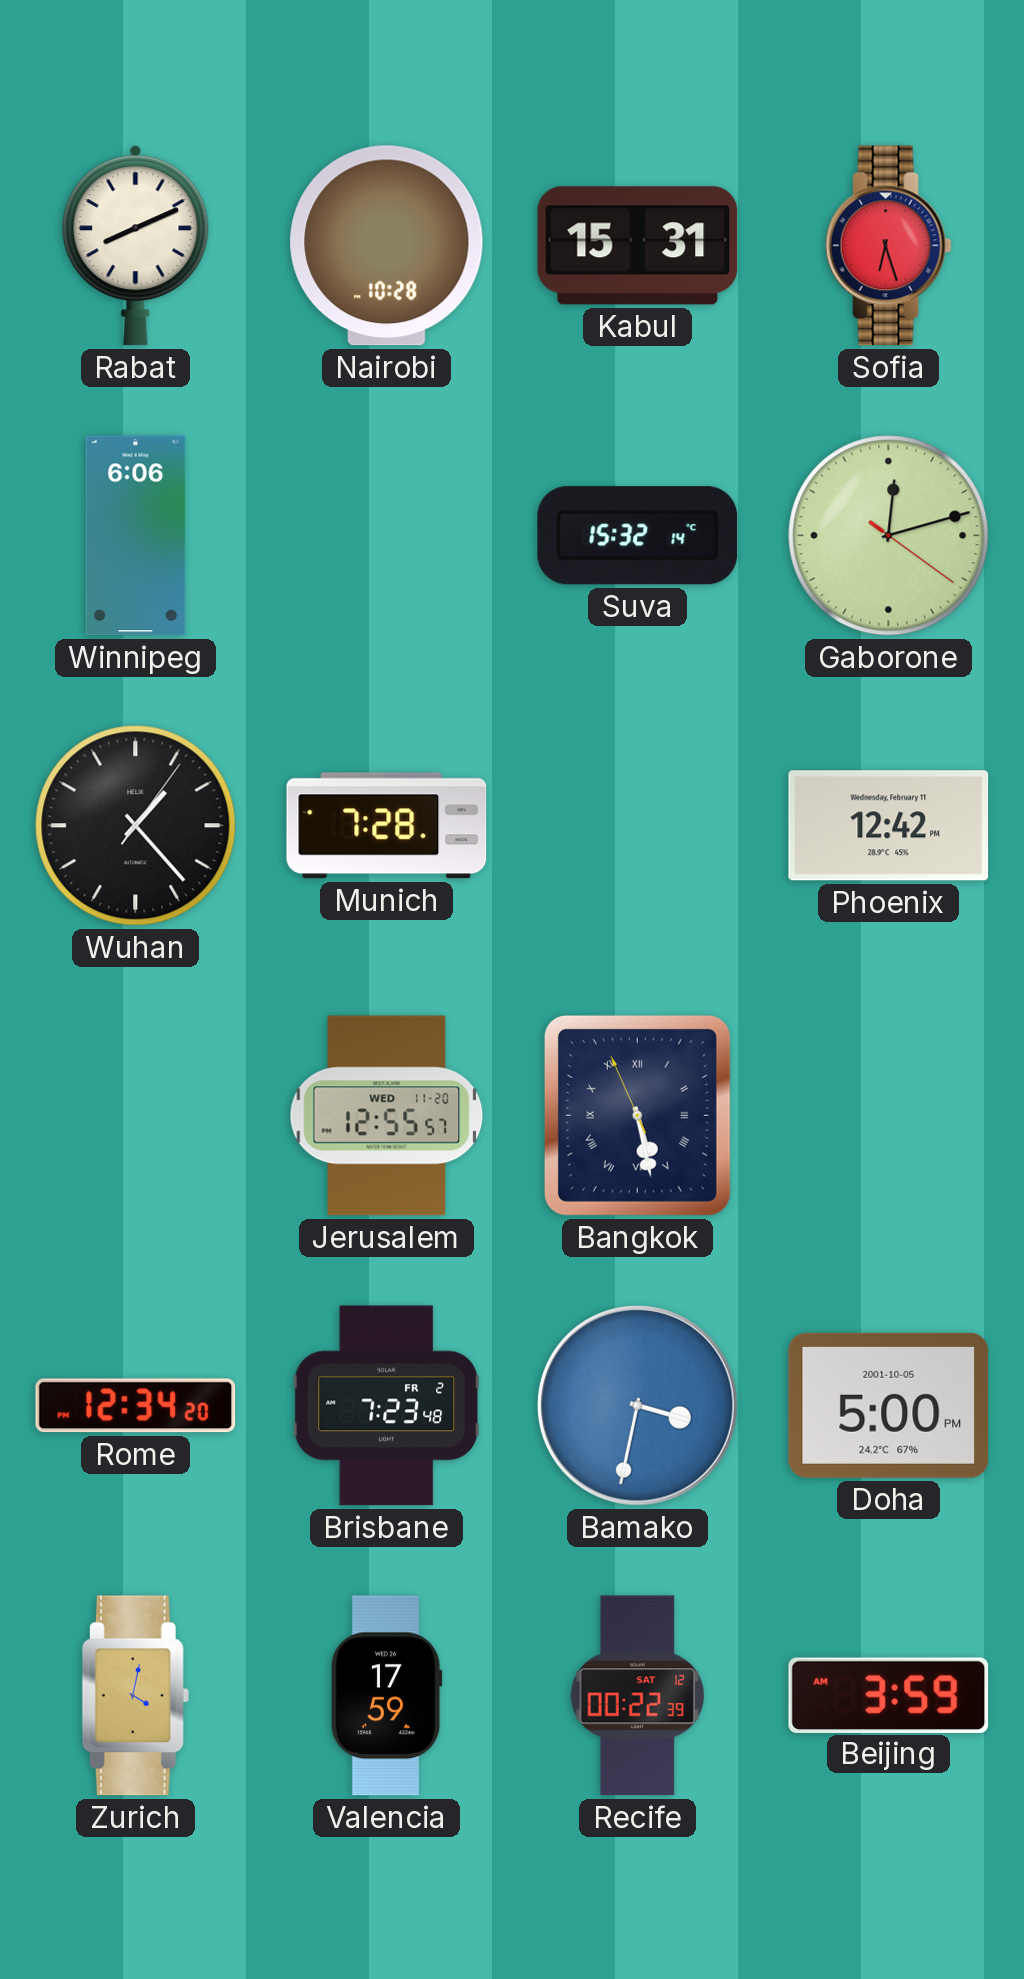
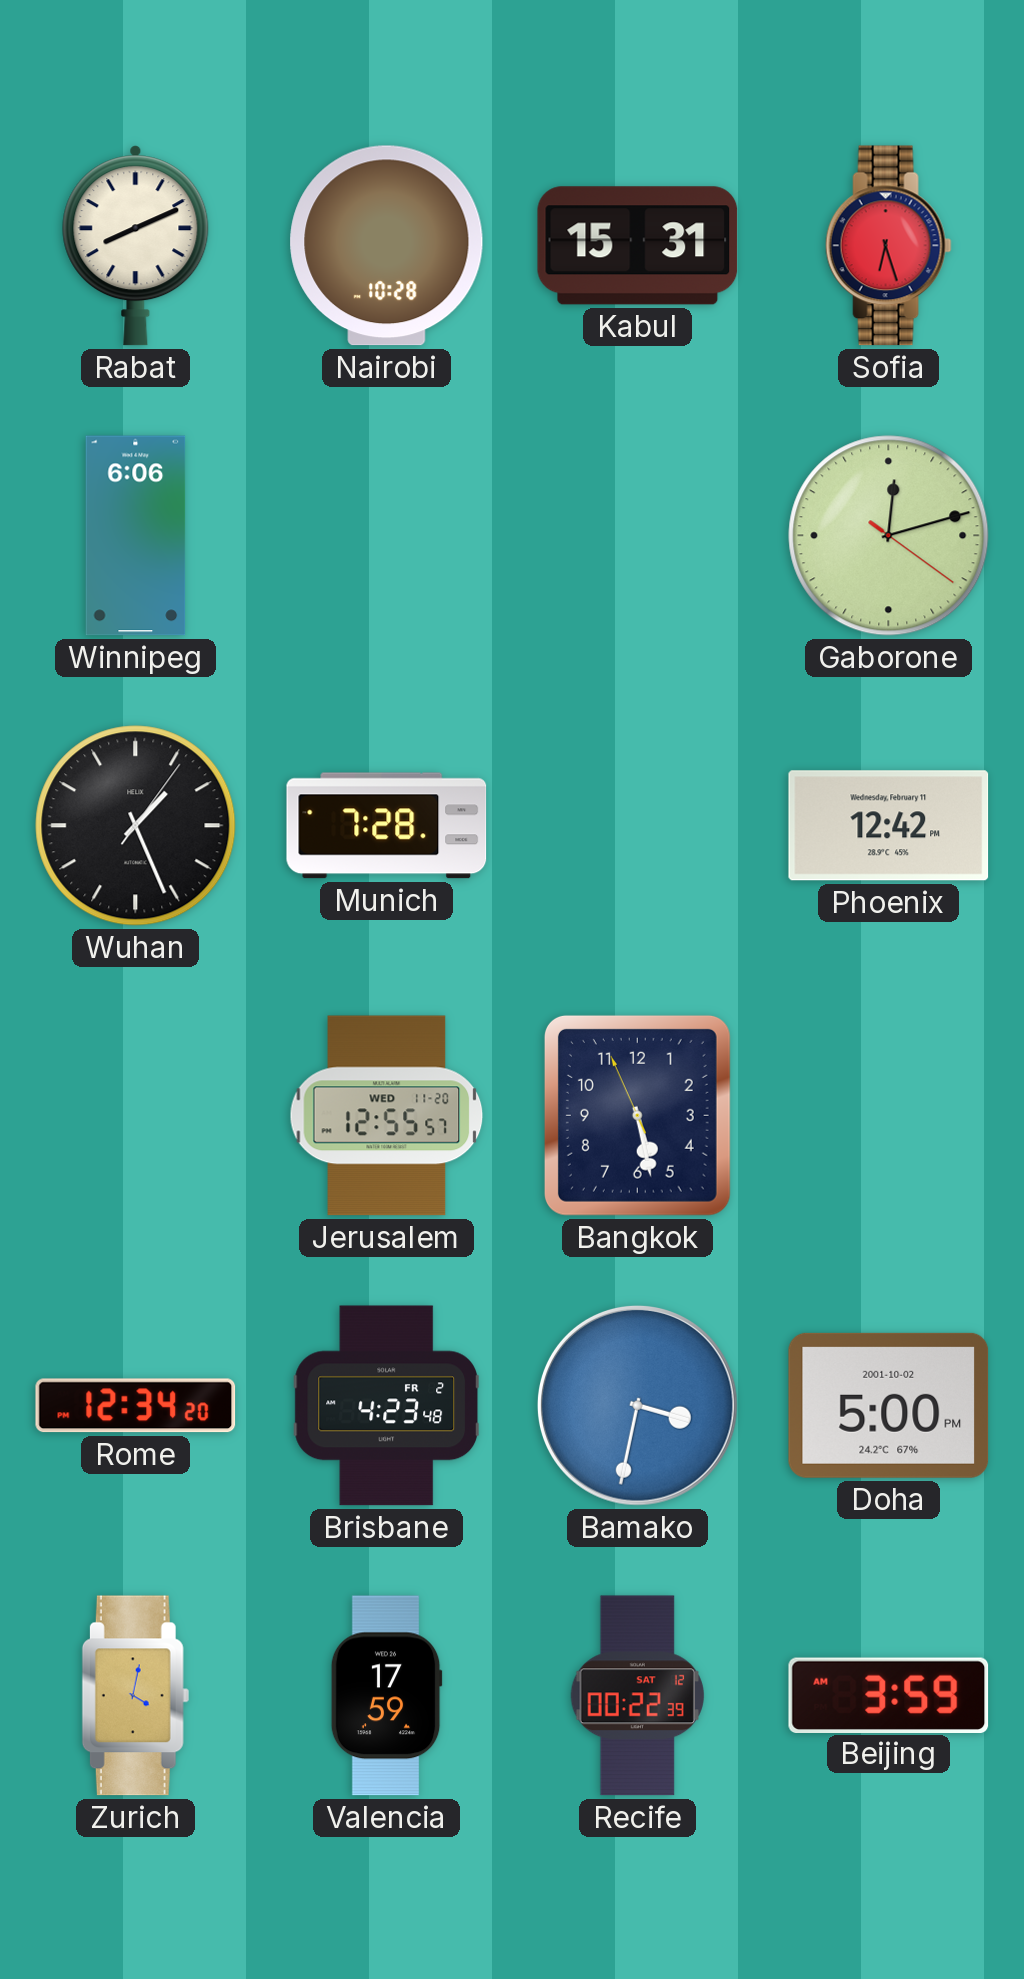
Suva: 15:32 -> none (638, 536)
Wuhan: 1:23 -> 1:26 (136, 826)
Bangkok numerals: Roman -> Arabic (637, 1115)
Brisbane: 7:23 -> 4:23 (387, 1406)
Doha date: 2001-10-05 -> 2001-10-02 (889, 1405)
